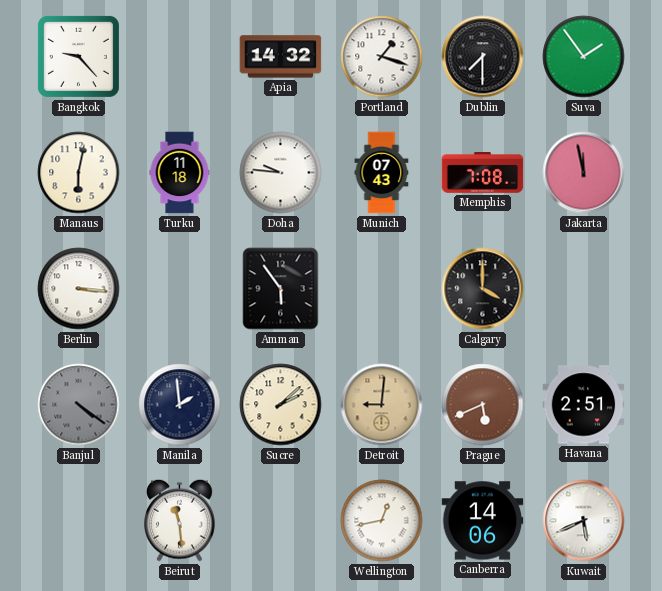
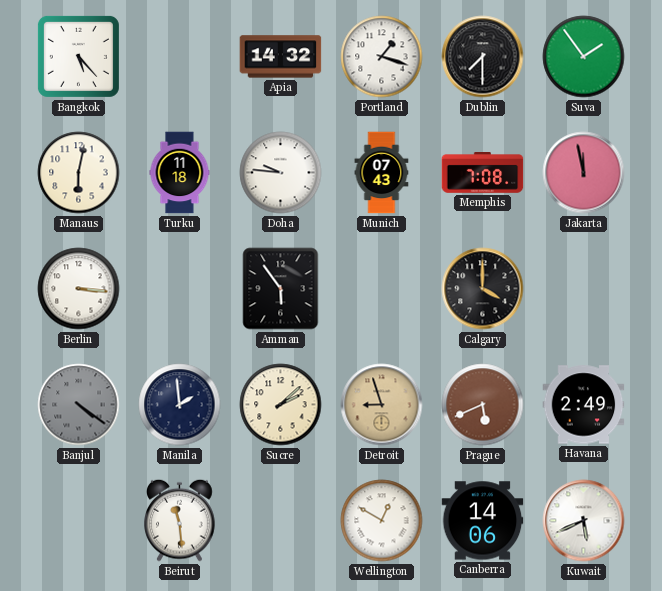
Bangkok: 9:23 -> 5:23 (78, 56)
Detroit: 9:01 -> 8:57 (382, 405)
Havana: 2:51 -> 2:49 (584, 405)
Wellington: 12:43 -> 12:50 (382, 521)
